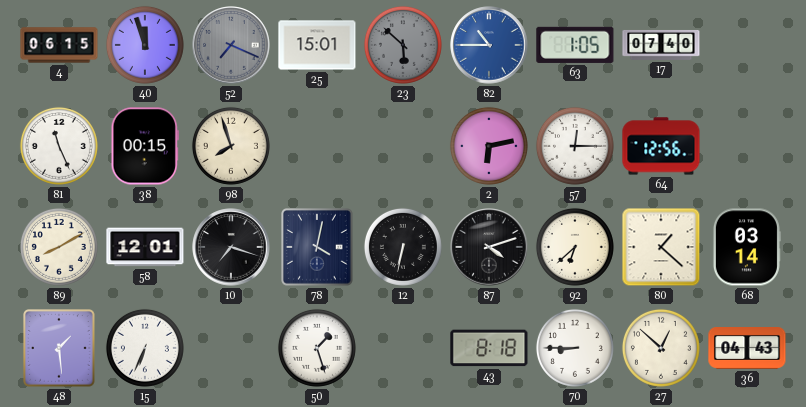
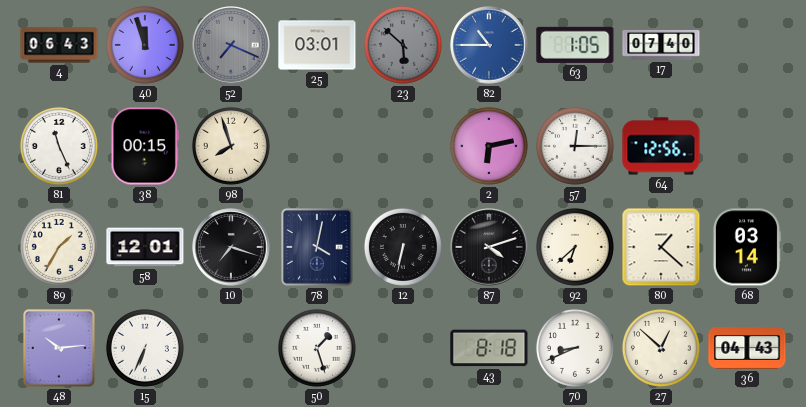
4: 06:15 -> 06:43 (59, 45)
25: 15:01 -> 03:01 (317, 45)
89: 8:10 -> 1:35 (59, 247)
48: 1:29 -> 10:14 (60, 349)
70: 8:45 -> 8:41 (575, 348)
